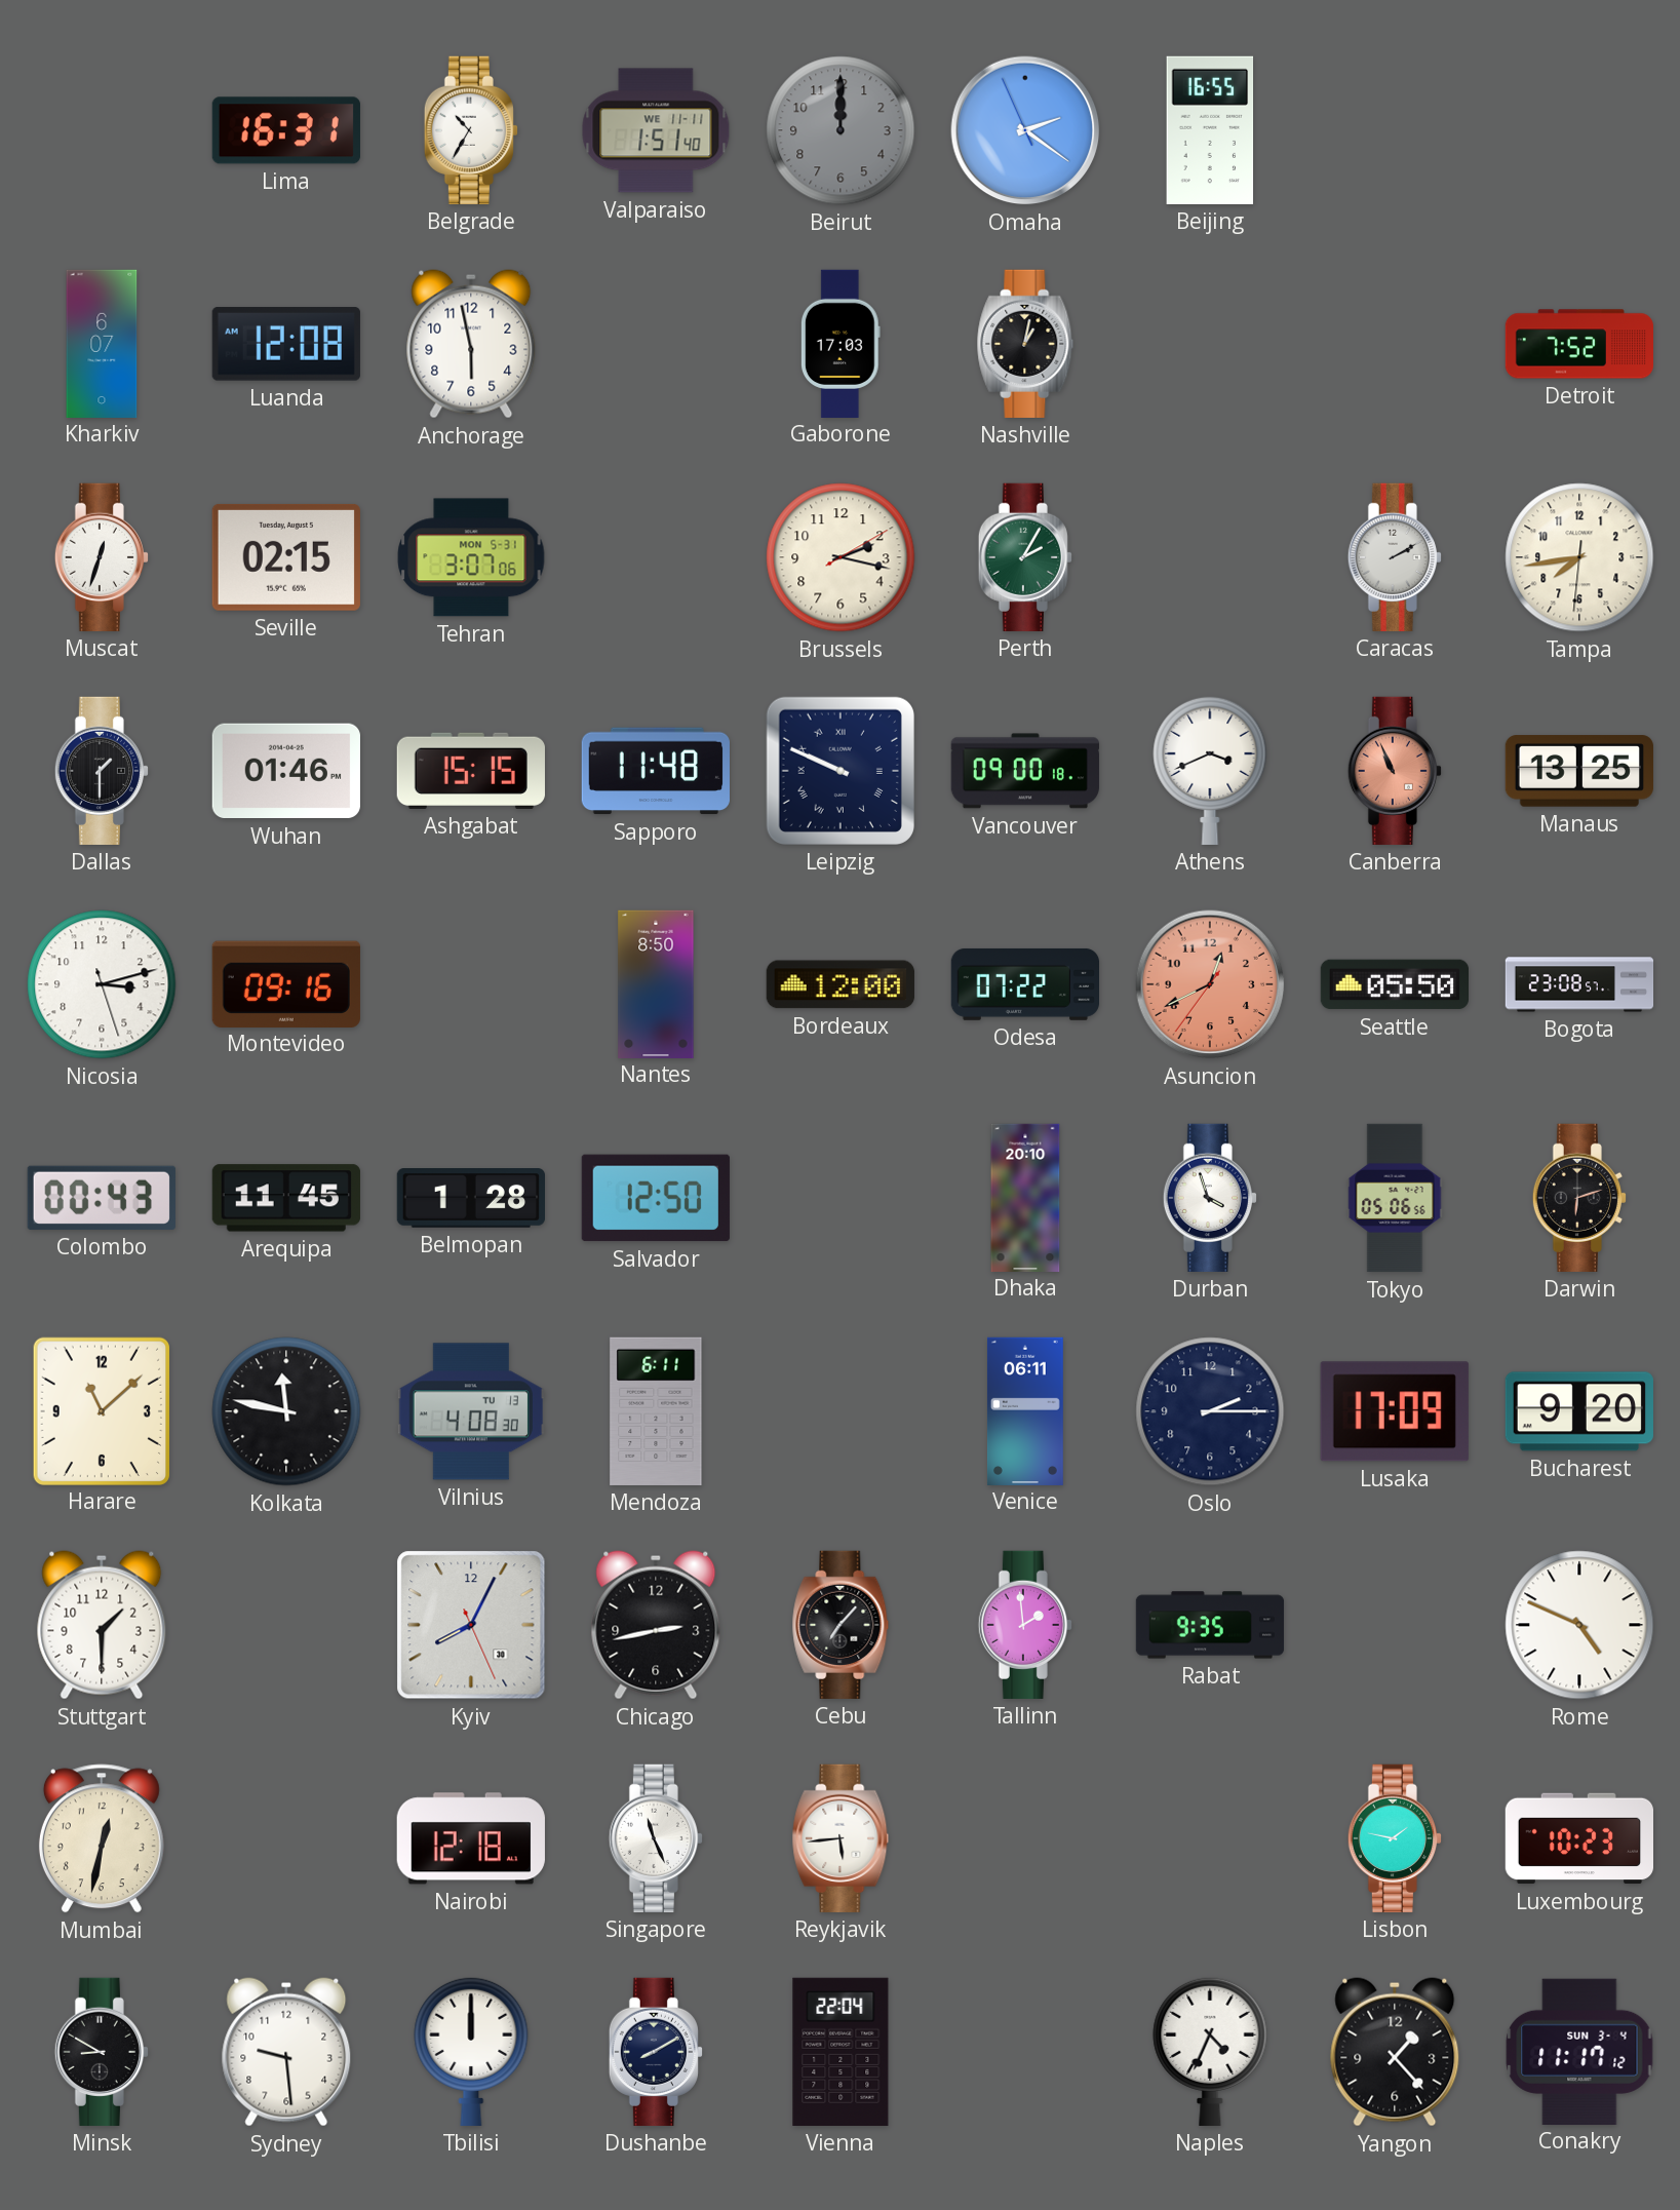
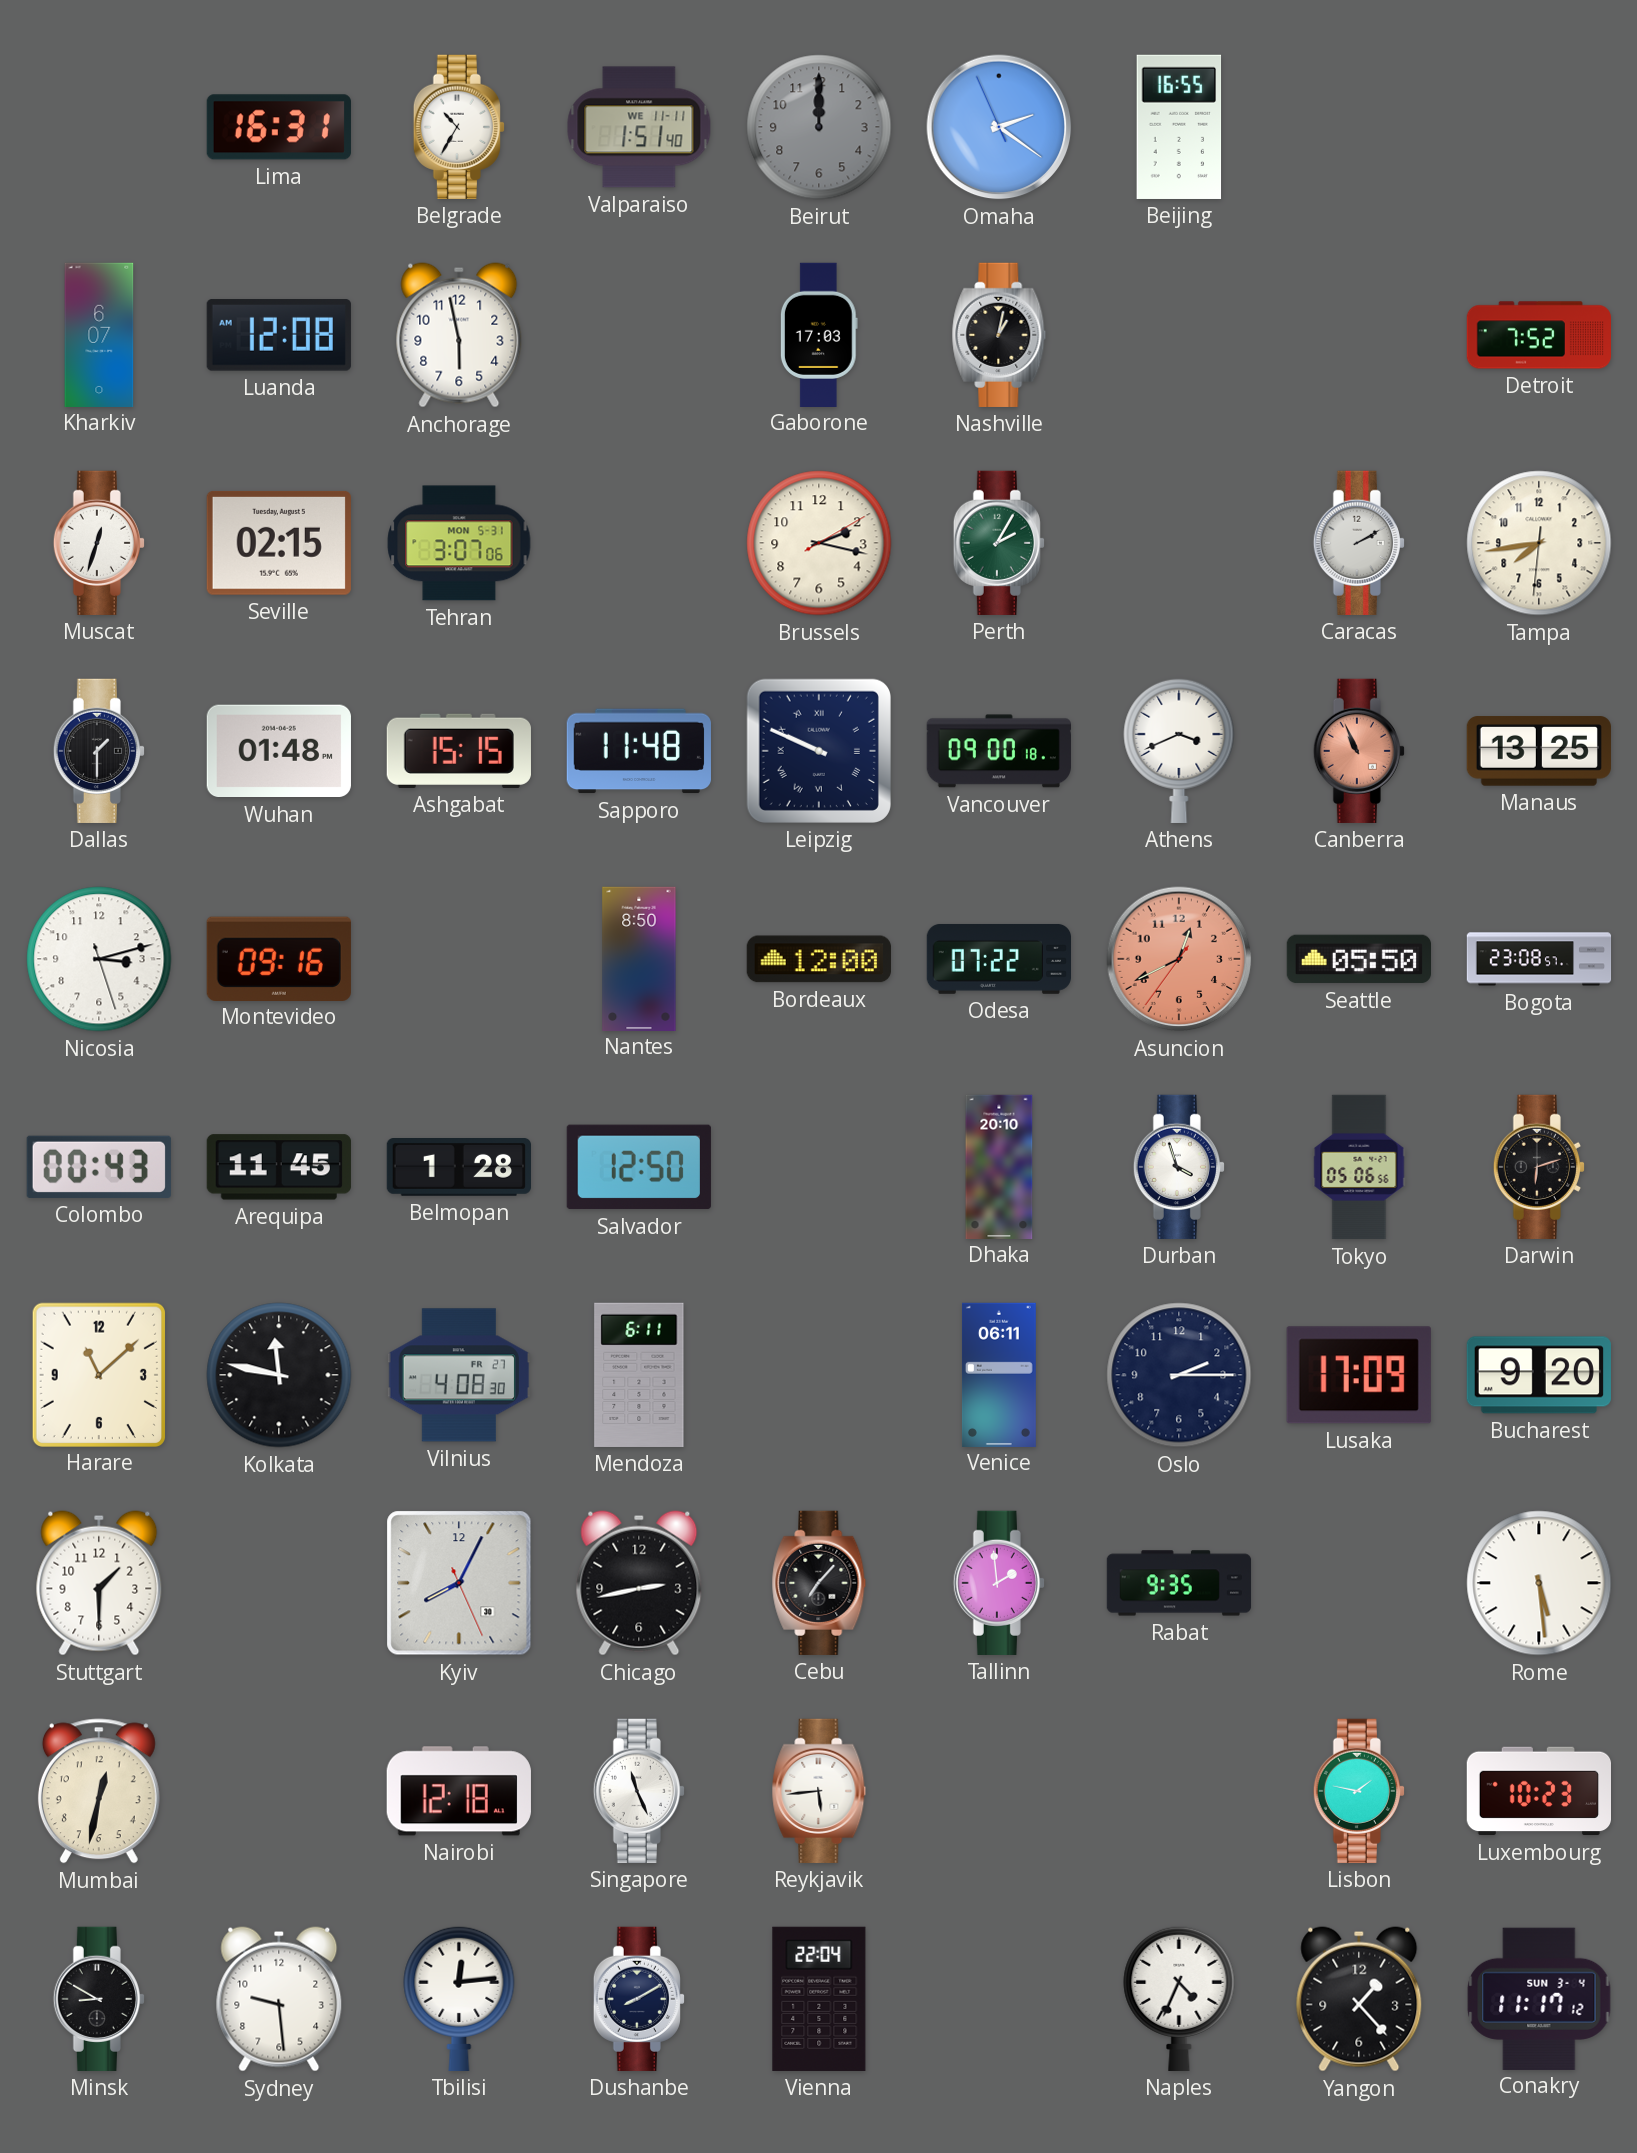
Wuhan: 01:46 -> 01:48 (279, 751)
Vilnius date: TU 13 -> FR 27 (459, 1375)
Rome: 4:49 -> 5:29 (1539, 1583)
Tbilisi: 12:00 -> 12:14 (459, 1998)
